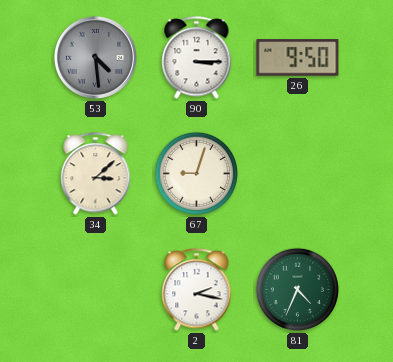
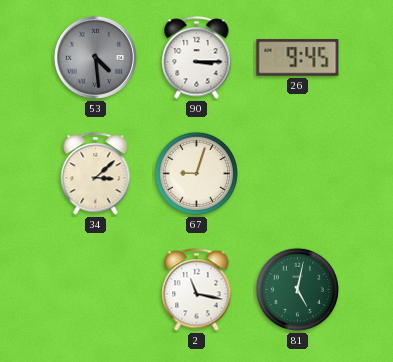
26: 9:50 -> 9:45 (298, 58)
2: 2:17 -> 11:17 (197, 290)
81: 4:34 -> 5:02 (297, 289)
